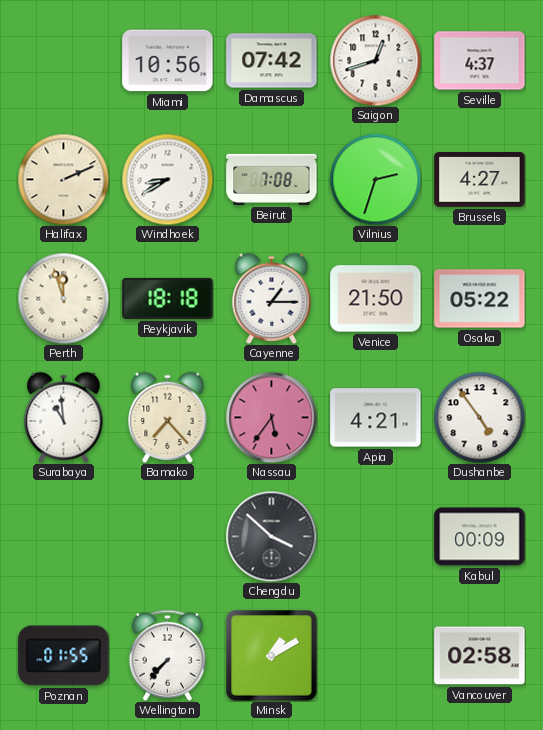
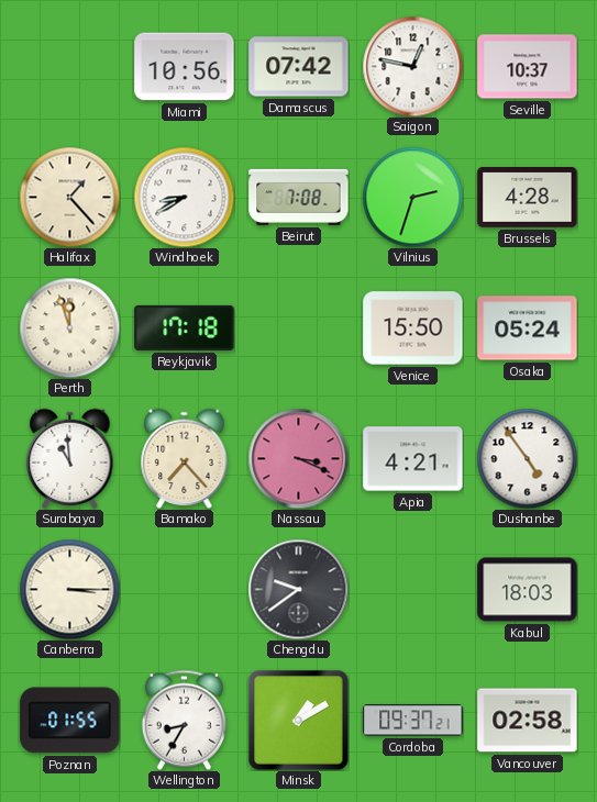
Saigon: 12:42 -> 12:47 (412, 66)
Seville: 4:37 -> 10:37 (528, 67)
Halifax: 2:11 -> 1:23 (69, 197)
Brussels: 4:27 -> 4:28 (528, 198)
Reykjavik: 18:18 -> 17:18 (185, 327)
Cayenne: 1:15 -> none (272, 298)
Venice: 21:50 -> 15:50 (413, 328)
Osaka: 05:22 -> 05:24 (528, 328)
Nassau: 5:36 -> 3:19 (298, 458)
Canberra: none -> 3:15 (69, 589)
Chengdu: 3:52 -> 9:39 (298, 589)
Kabul: 00:09 -> 18:03 (528, 590)
Wellington: 7:37 -> 8:35 (184, 720)
Cordoba: none -> 09:37 (413, 721)
